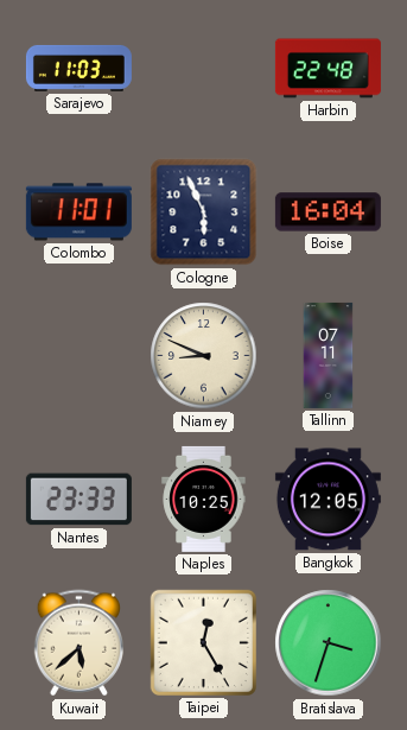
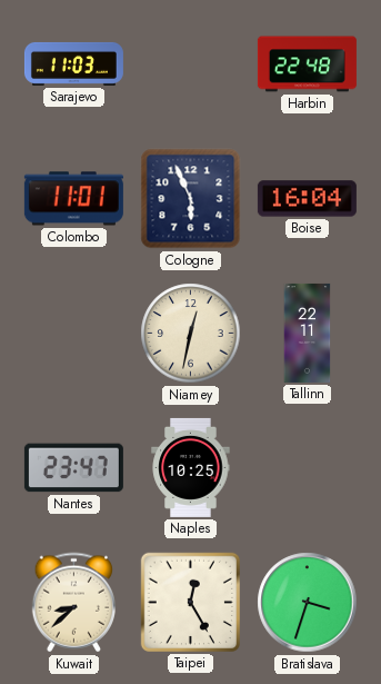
Niamey: 8:49 -> 12:32 (191, 334)
Tallinn: 07:11 -> 22:11 (308, 333)
Nantes: 23:33 -> 23:47 (73, 468)
Bangkok: 12:05 -> none (327, 500)
Kuwait: 5:38 -> 8:38 (73, 603)
